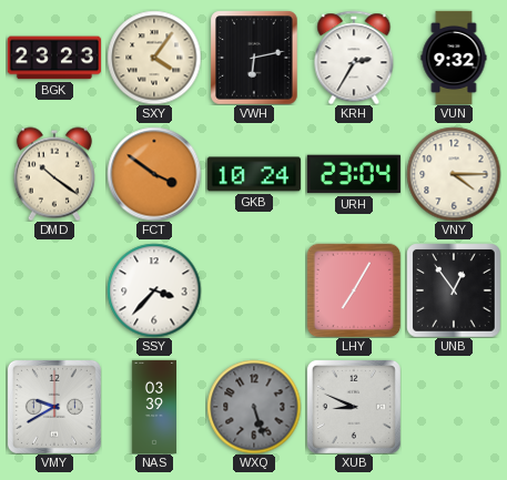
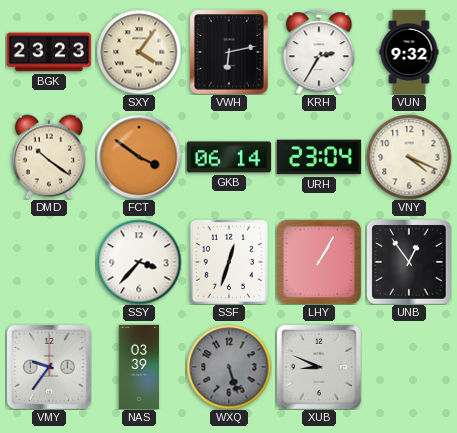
GKB: 10:24 -> 06:14 (229, 157)
VNY: 4:15 -> 4:19 (409, 157)
SSF: none -> 12:33 (229, 262)
LHY: 7:05 -> 1:05 (319, 262)
VMY: 9:40 -> 9:36 (49, 367)
